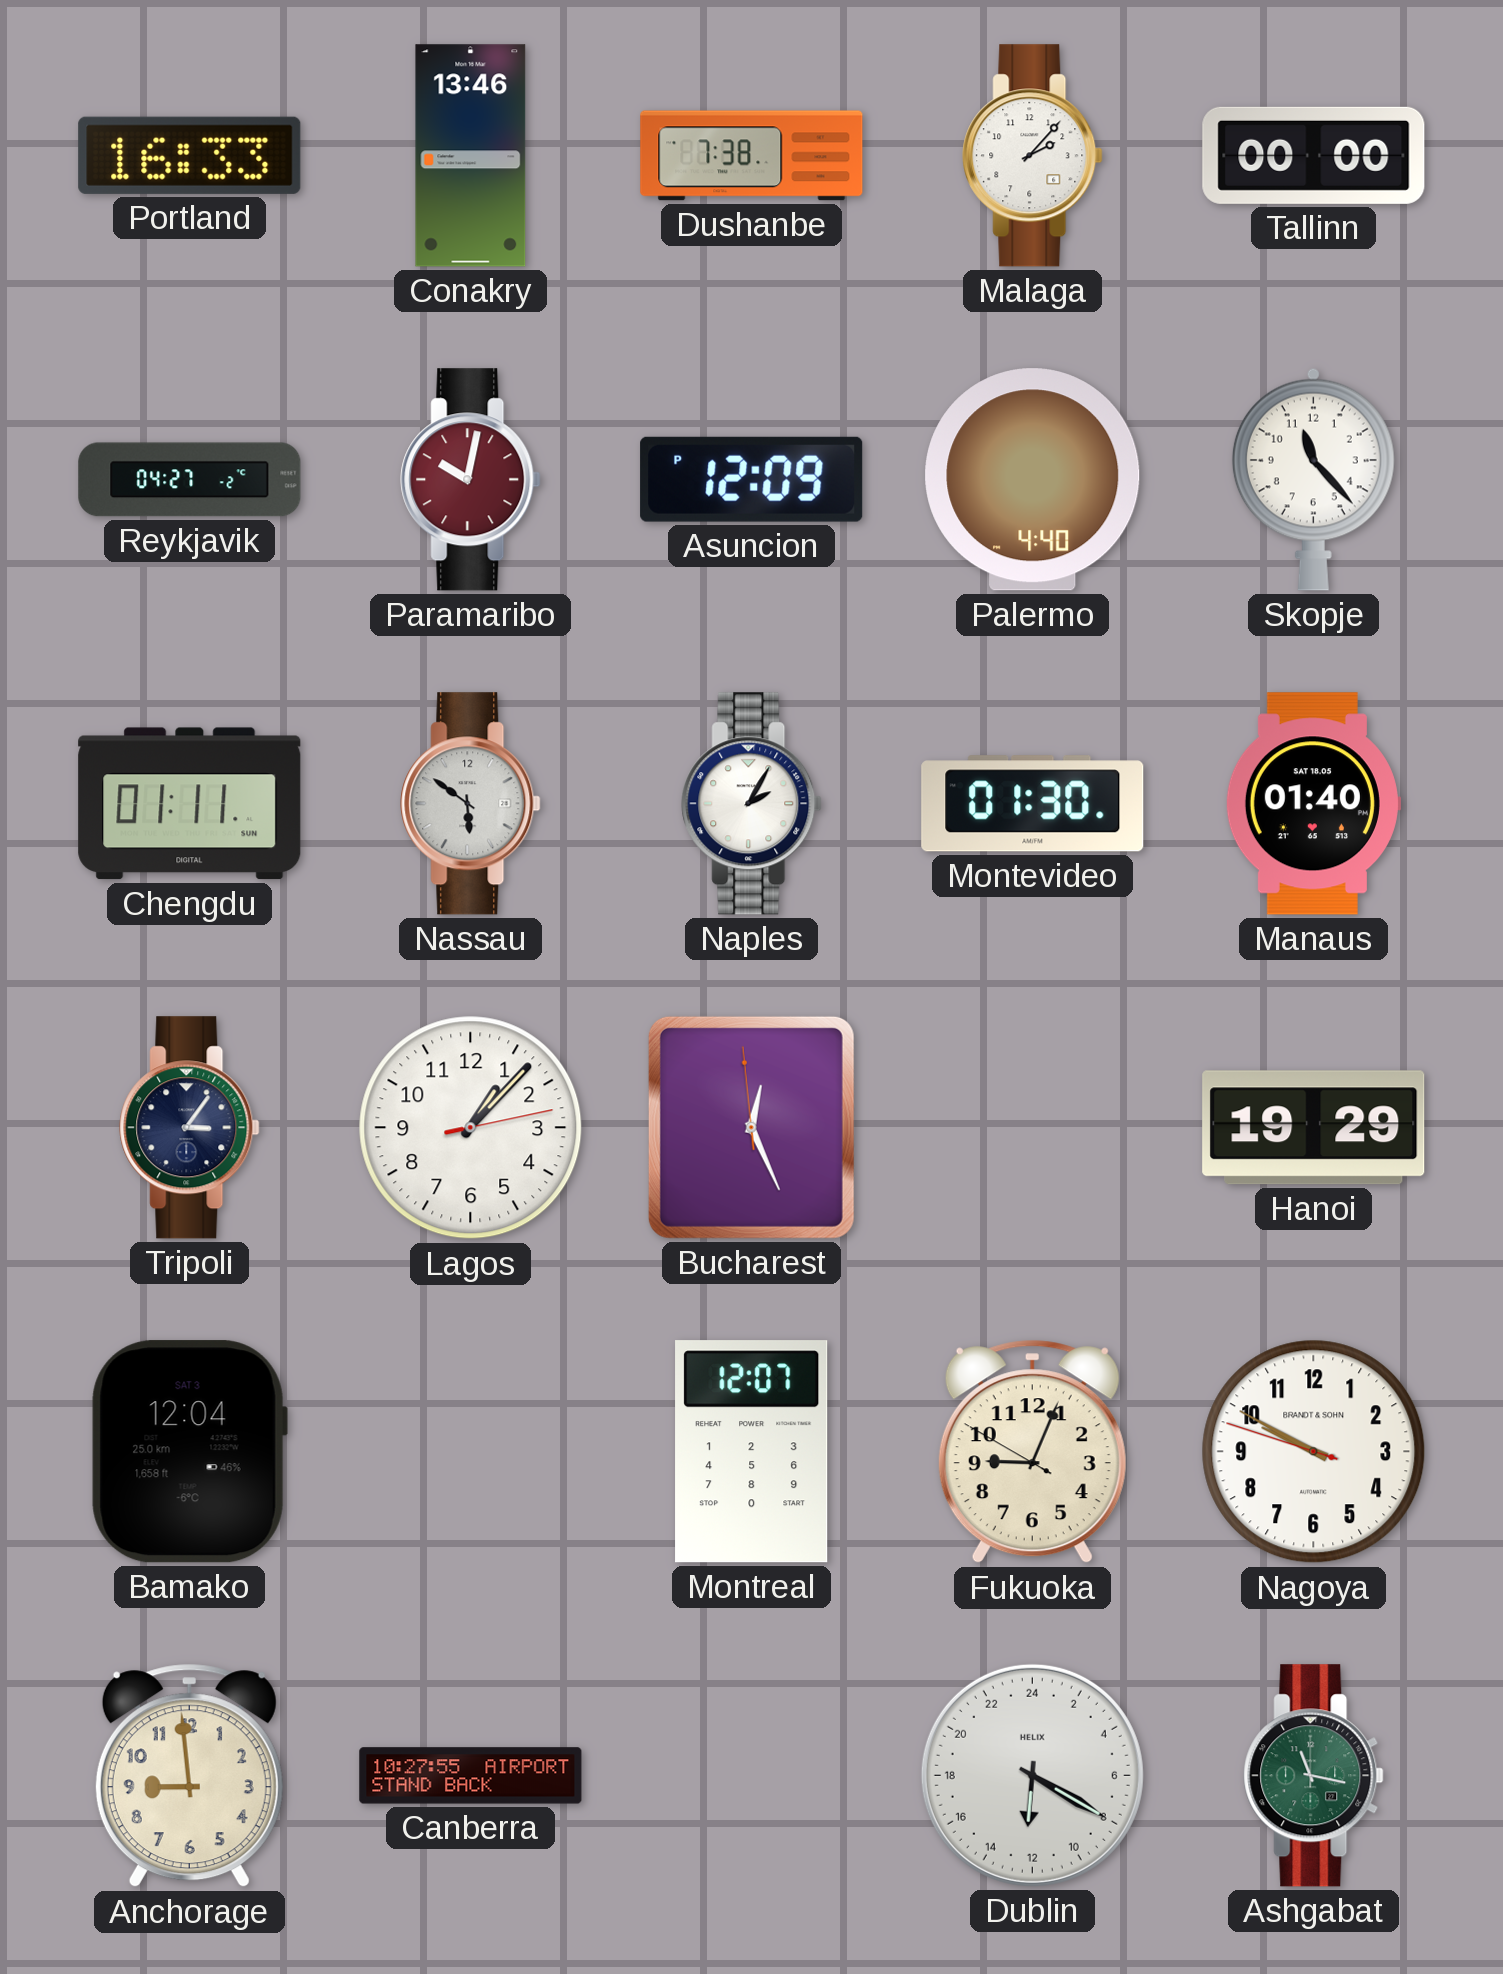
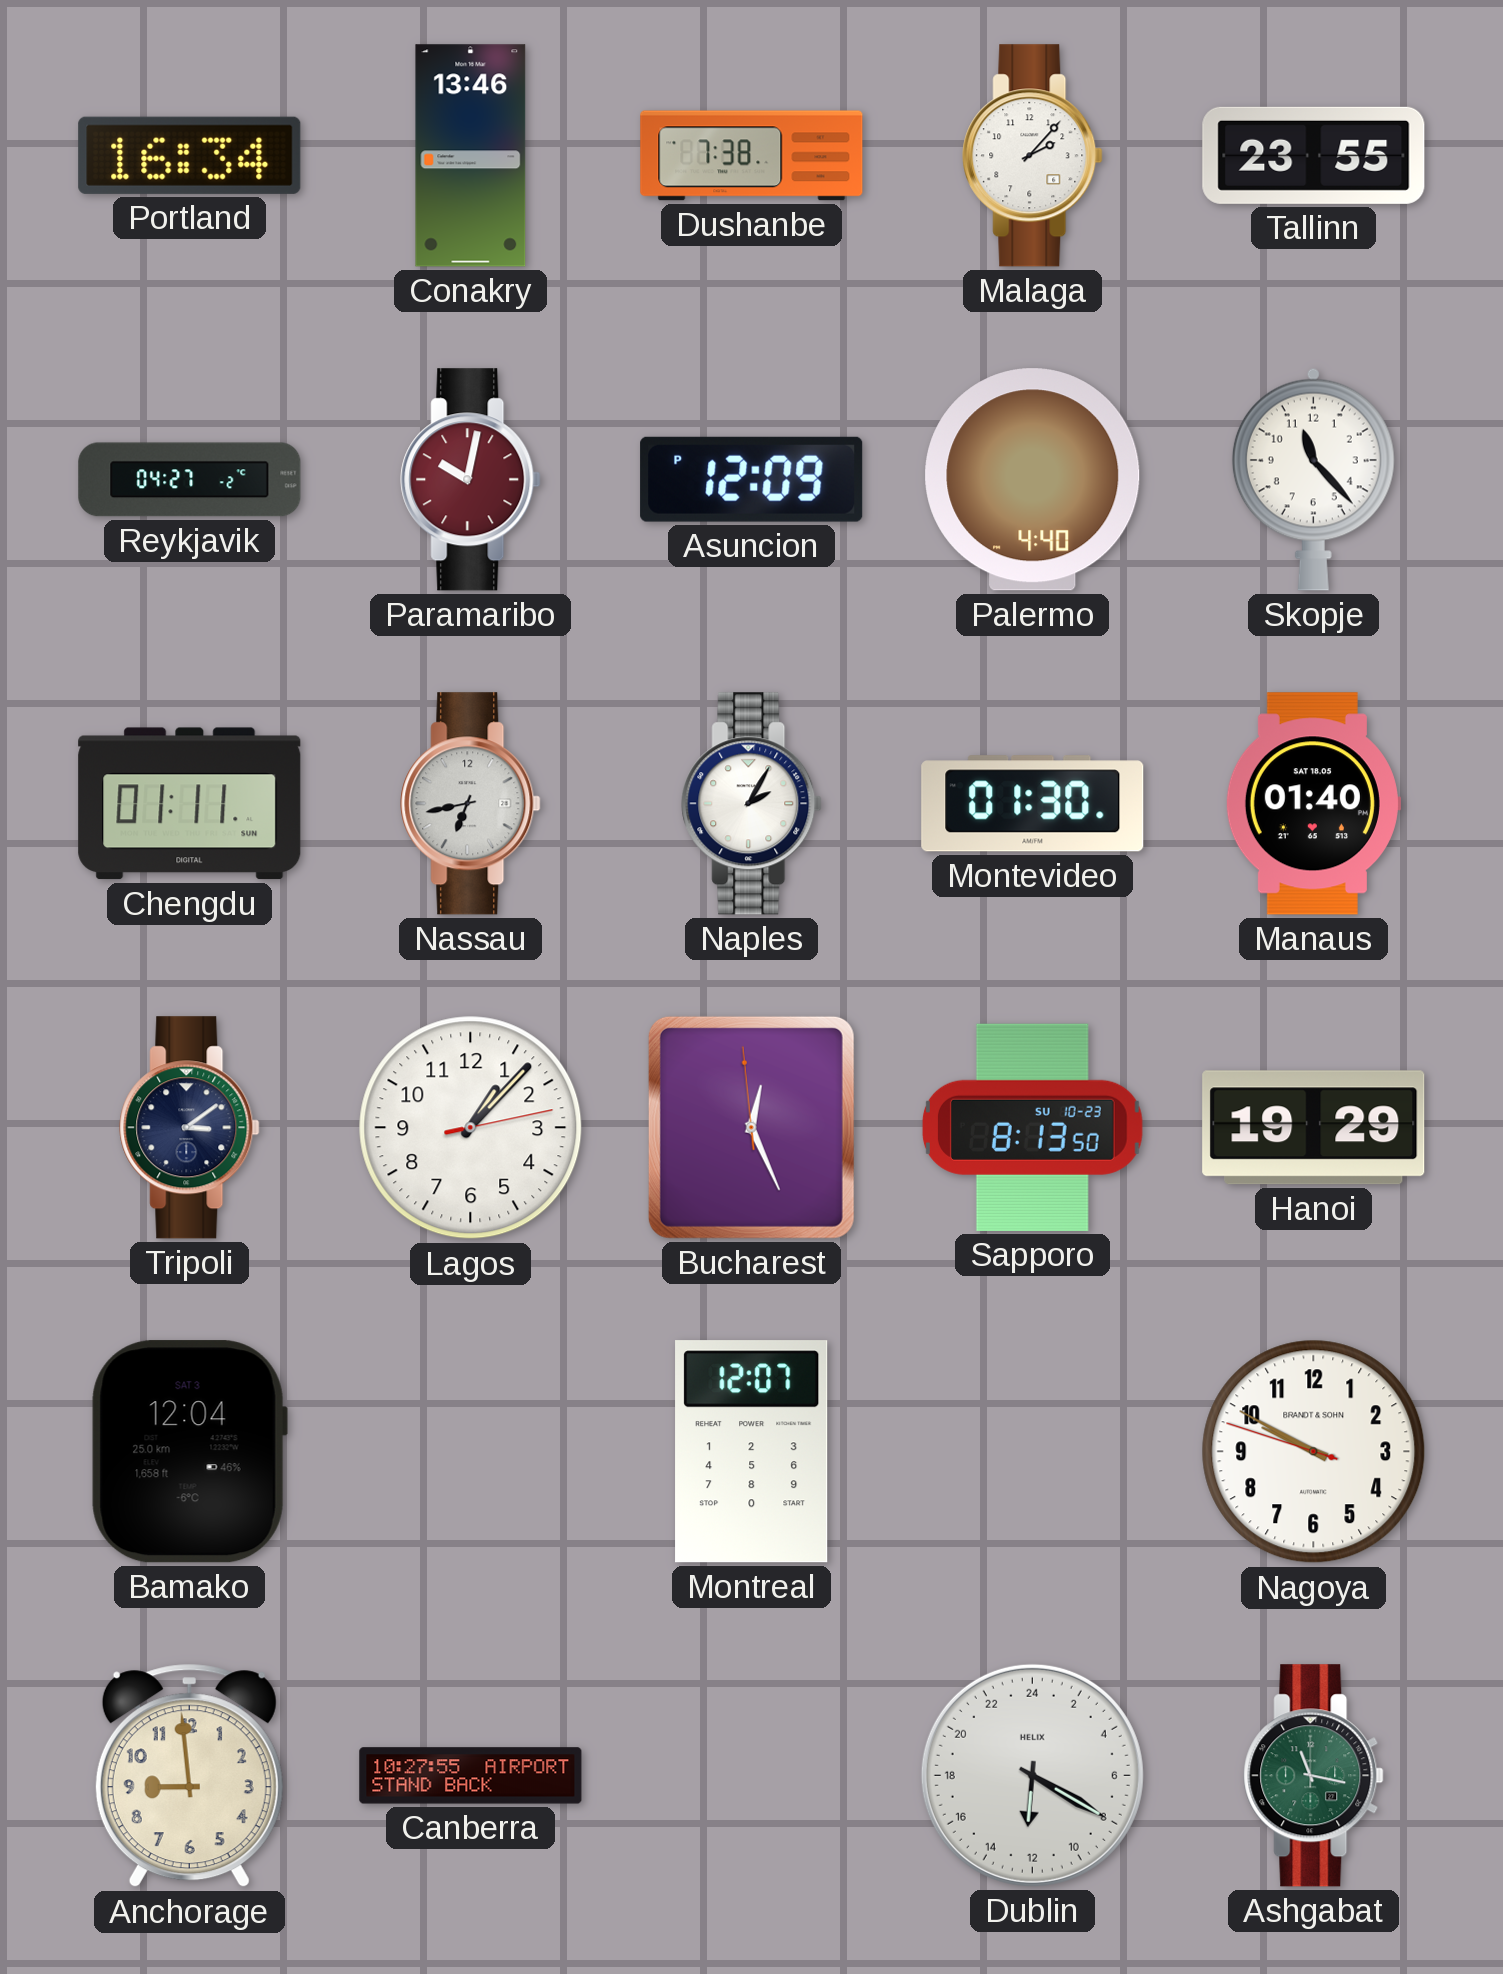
Portland: 16:33 -> 16:34 (190, 155)
Tallinn: 00:00 -> 23:55 (1314, 155)
Nassau: 5:51 -> 6:43 (471, 804)
Tripoli: 3:06 -> 3:09 (190, 1128)
Sapporo: none -> 8:13 (1032, 1127)
Fukuoka: 9:03 -> none (1032, 1452)
